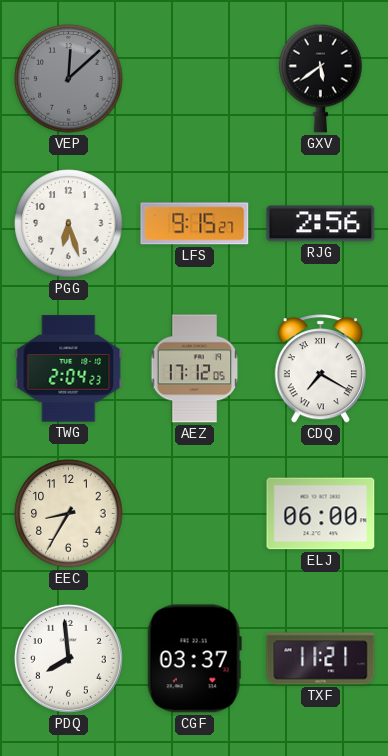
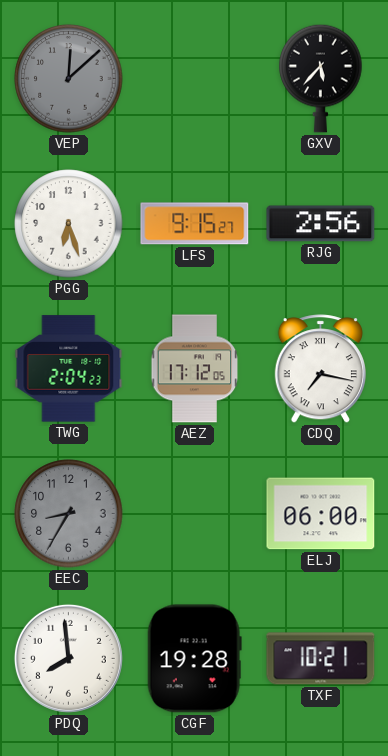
GXV: 5:39 -> 5:37 (321, 78)
CDQ: 7:20 -> 7:17 (320, 369)
EEC dial: cream -> grey (69, 514)
CGF: 03:37 -> 19:28 (194, 659)
TXF: 11:21 -> 10:21 (321, 659)
